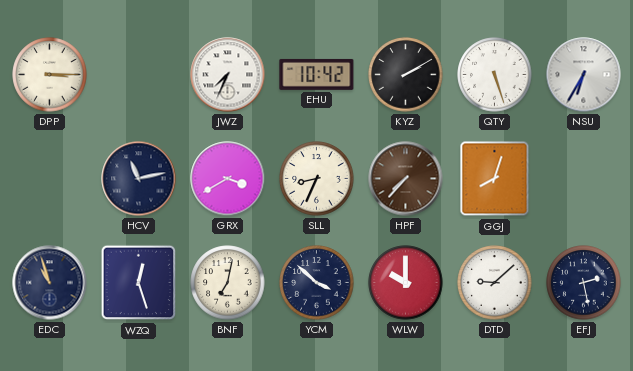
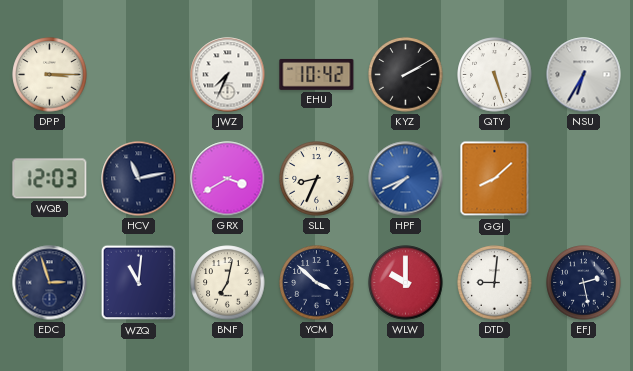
WQB: none -> 12:03 (50, 179)
HPF: 7:37 -> 7:41 (406, 179)
HPF dial: brown -> blue (406, 179)
GGJ: 8:03 -> 8:08 (495, 179)
EDC: 10:57 -> 2:57 (50, 283)
WZQ: 12:27 -> 11:01 (139, 283)
DTD: 9:08 -> 9:01 (495, 283)
